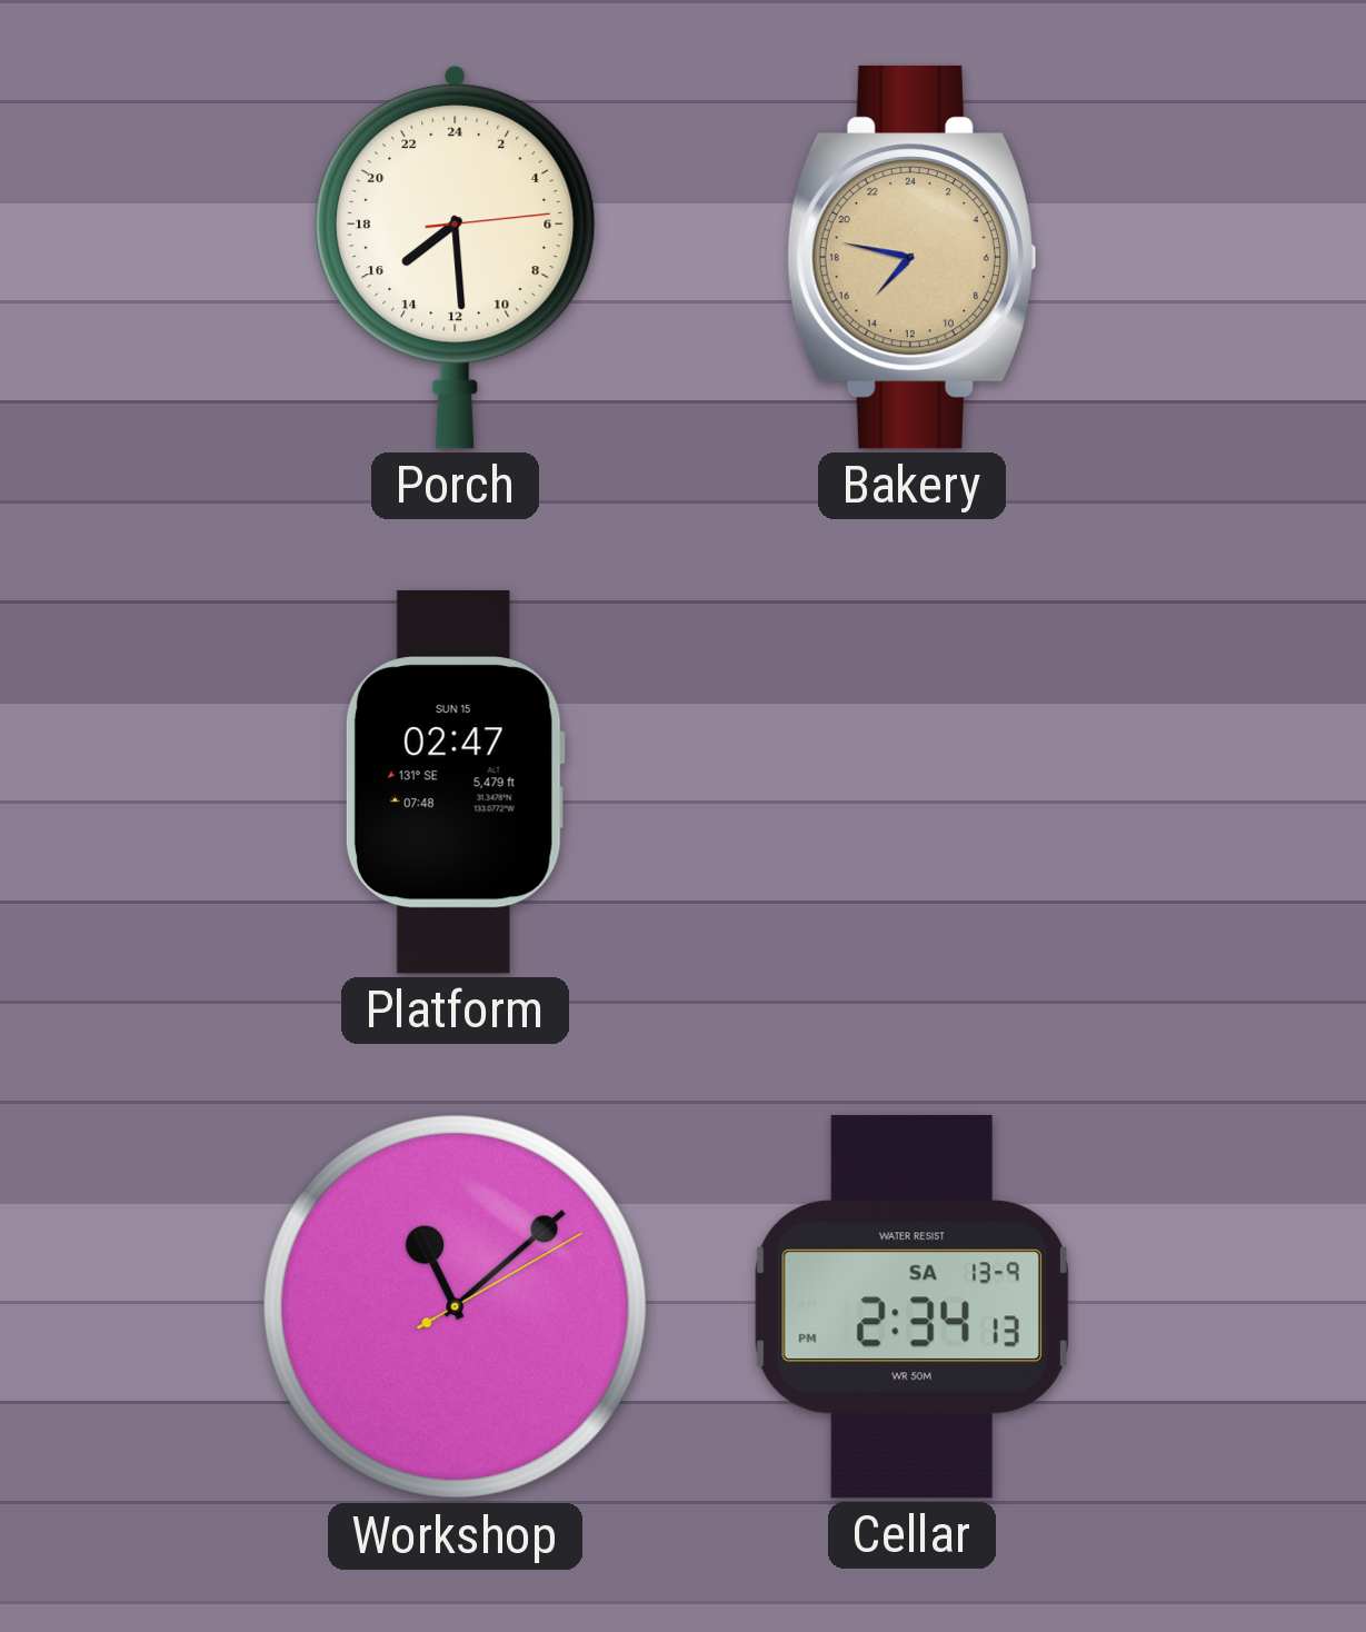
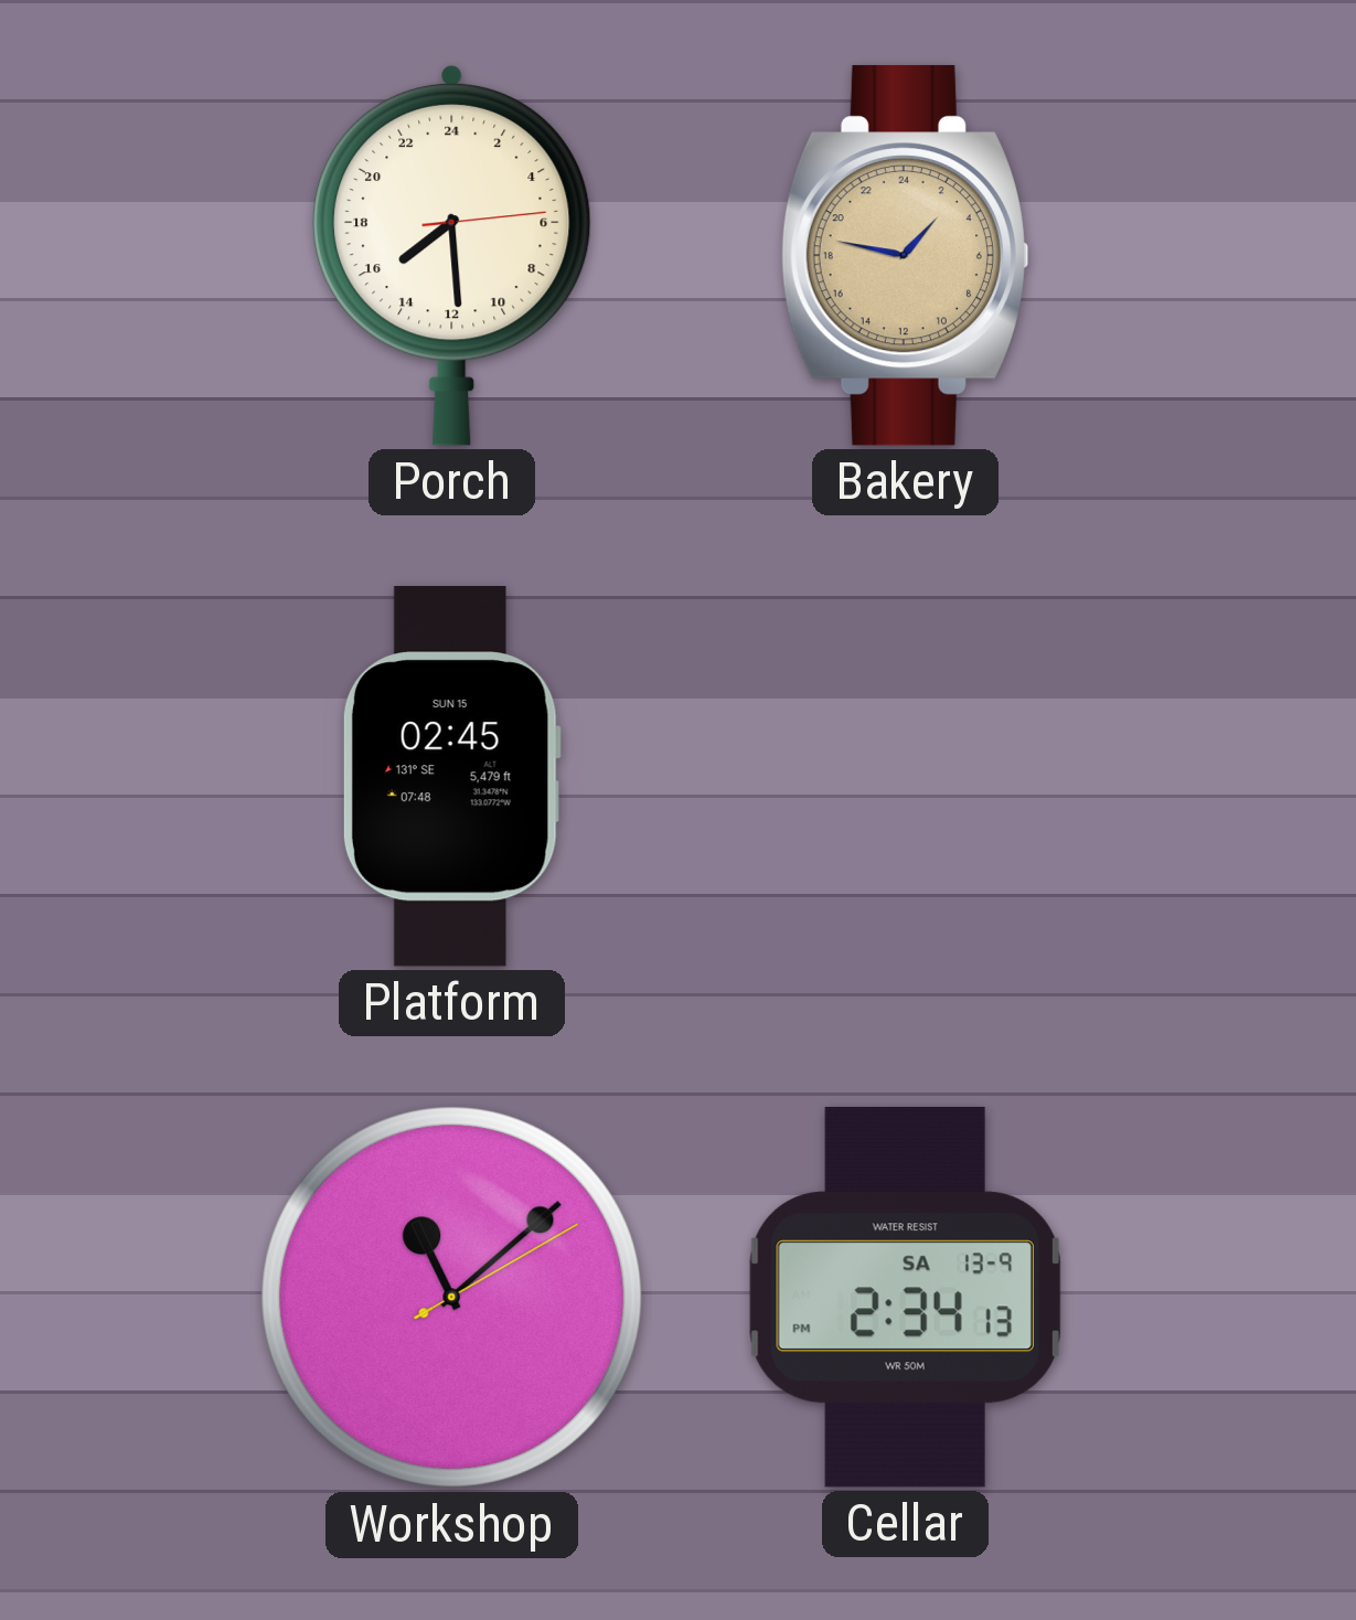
Bakery: 14:47 -> 2:47 (905, 255)
Platform: 02:47 -> 02:45 (451, 777)
